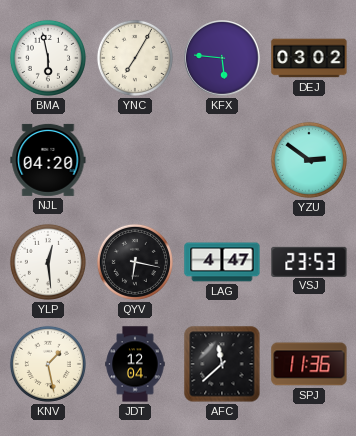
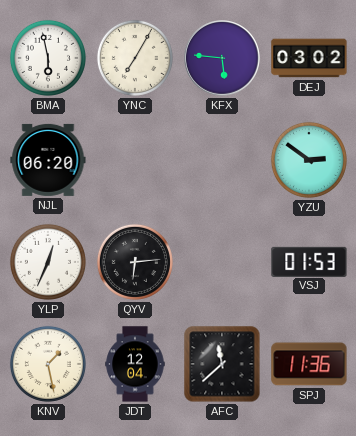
NJL: 04:20 -> 06:20 (48, 160)
YLP: 12:29 -> 12:34 (48, 262)
QYV: 6:17 -> 6:14 (135, 262)
LAG: 4:47 -> none (222, 262)
VSJ: 23:53 -> 01:53 (309, 261)
